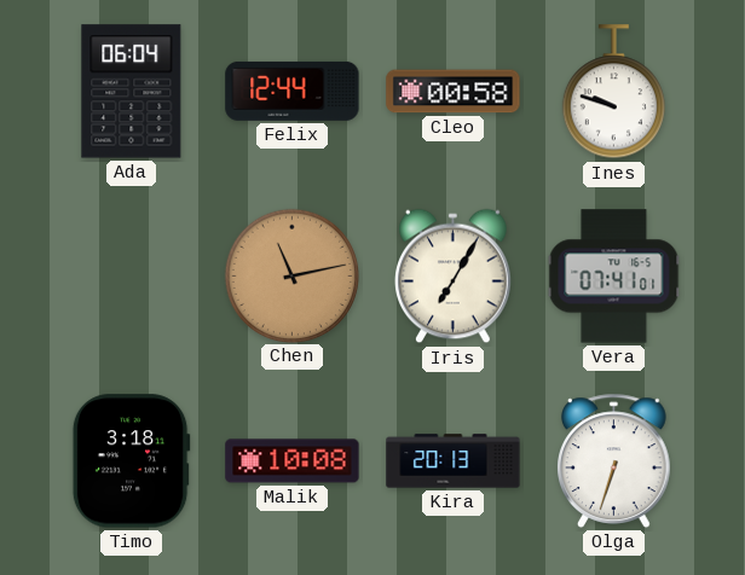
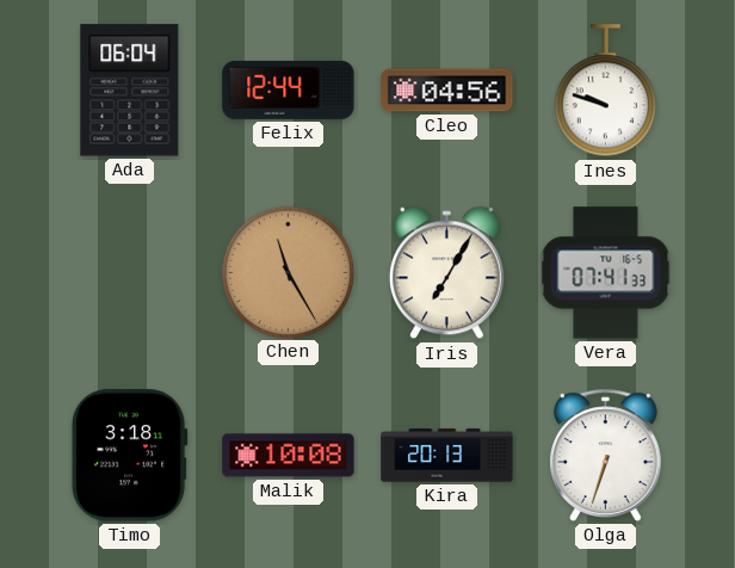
Cleo: 00:58 -> 04:56 (447, 91)
Chen: 11:13 -> 11:25 (288, 272)
Vera: 07:41:01 -> 07:41:33 (606, 273)
